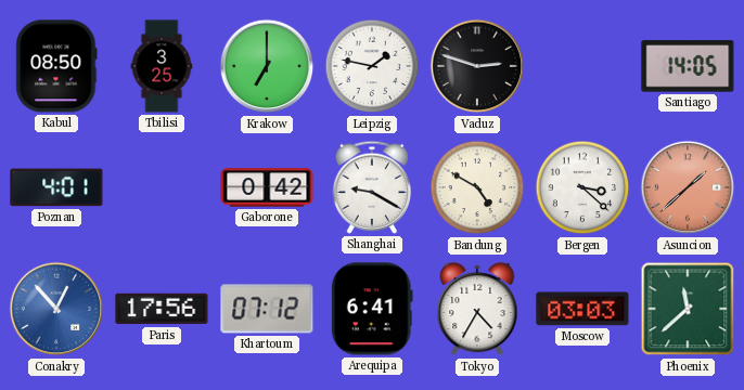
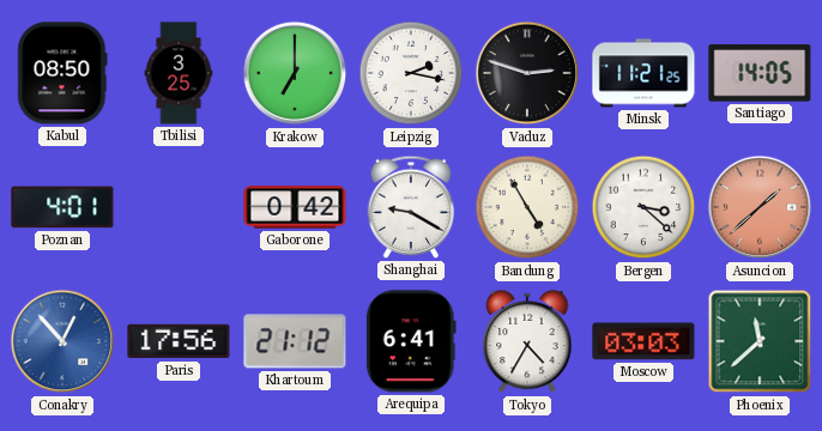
Leipzig: 1:47 -> 2:17 (411, 73)
Minsk: none -> 11:21 (643, 73)
Bandung: 4:50 -> 4:55 (527, 207)
Khartoum: 07:12 -> 21:12 (295, 341)
